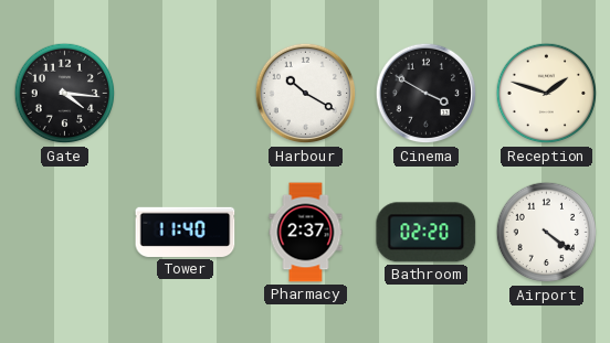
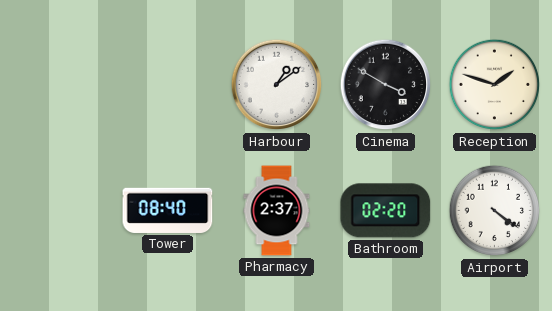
Gate: 4:16 -> none (65, 94)
Harbour: 10:20 -> 1:09 (277, 85)
Tower: 11:40 -> 08:40 (168, 210)
